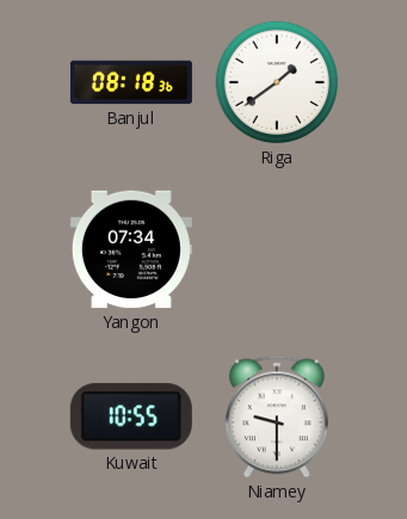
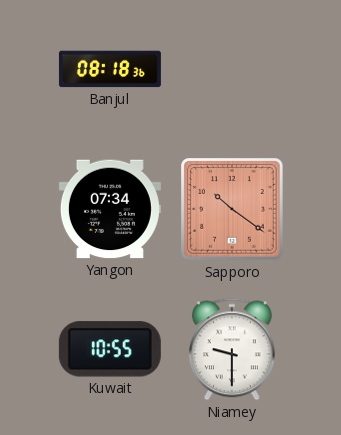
Riga: 1:39 -> none (277, 82)
Sapporo: none -> 10:21 (232, 209)
